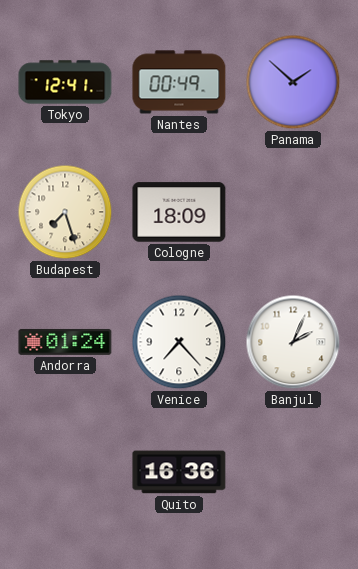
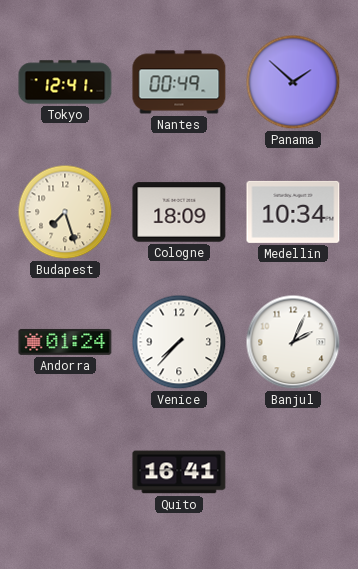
Medellin: none -> 10:34 (293, 212)
Venice: 7:23 -> 7:37 (179, 342)
Quito: 16:36 -> 16:41 (179, 472)
